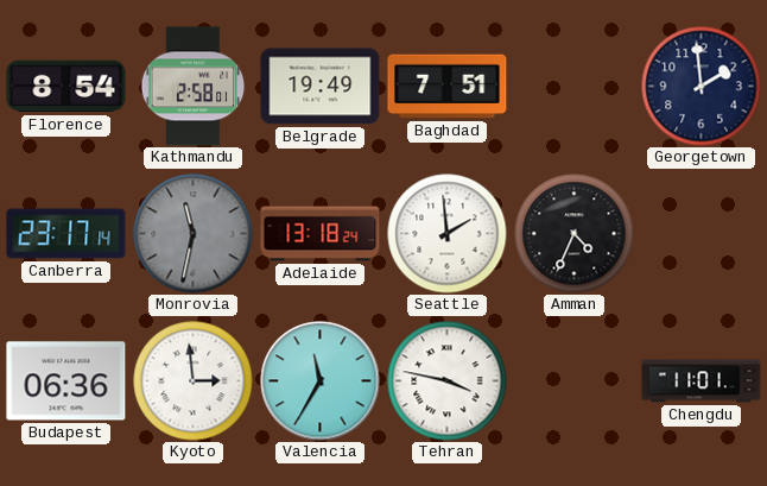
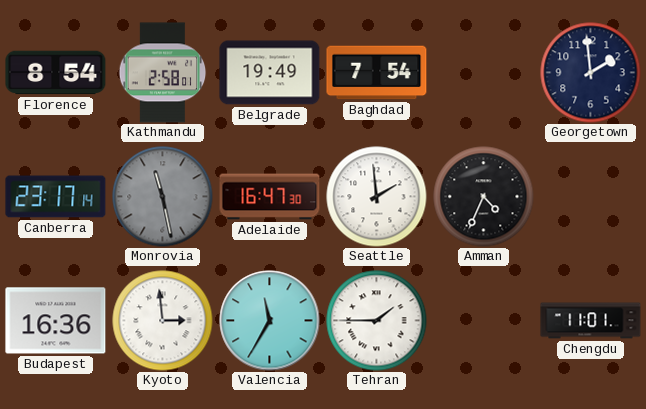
Baghdad: 7:51 -> 7:54 (377, 73)
Monrovia: 11:32 -> 11:28 (163, 197)
Adelaide: 13:18 -> 16:47 (270, 197)
Budapest: 06:36 -> 16:36 (56, 321)
Tehran: 3:47 -> 1:45 (377, 321)
